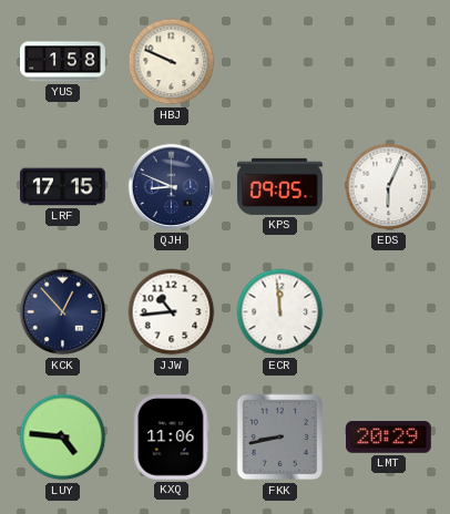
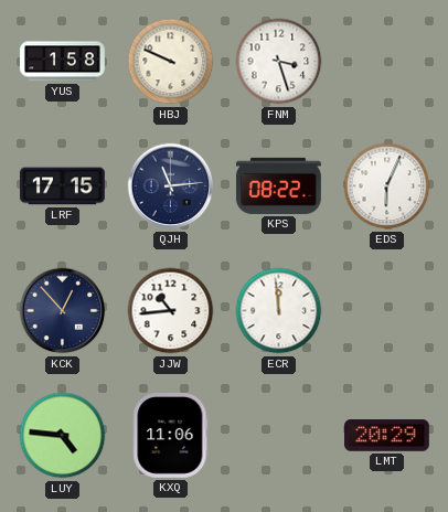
FNM: none -> 3:27 (279, 62)
QJH: 8:49 -> 11:14 (171, 186)
KPS: 09:05 -> 08:22 (279, 185)
FKK: 8:43 -> none (280, 438)
